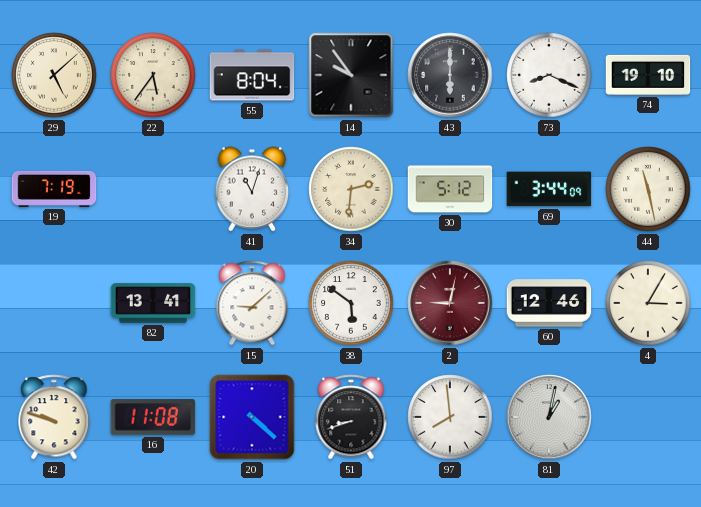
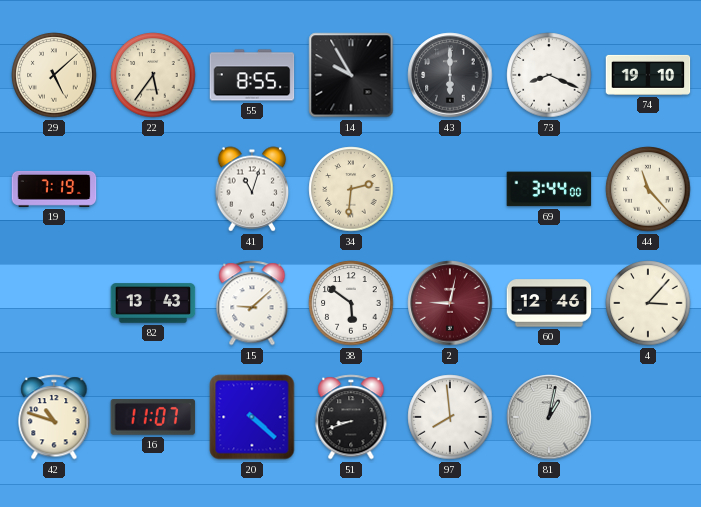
55: 8:04 -> 8:55 (252, 75)
14: 9:54 -> 9:55 (351, 75)
30: 5:12 -> none (450, 189)
69: 3:44:09 -> 3:44:00 (549, 189)
44: 11:28 -> 11:23 (648, 189)
82: 13:41 -> 13:43 (153, 303)
4: 3:05 -> 3:07 (648, 303)
42: 9:48 -> 10:48 (54, 417)
16: 11:08 -> 11:07 (153, 418)
